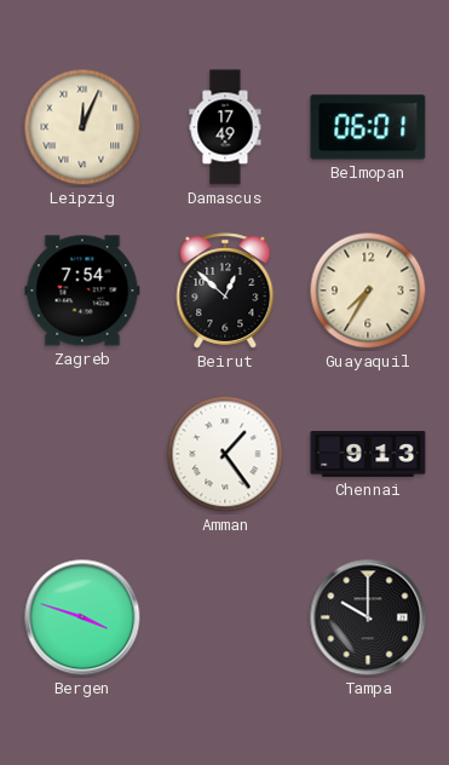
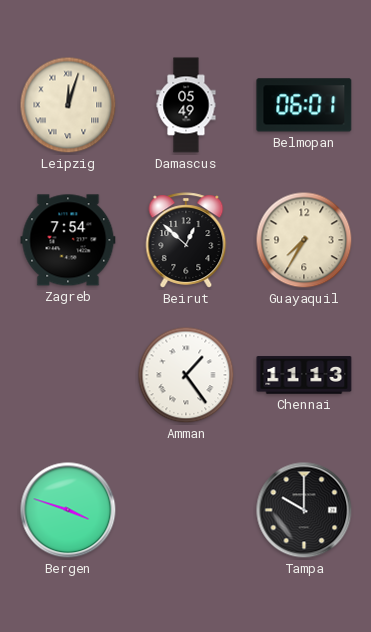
Leipzig: 12:04 -> 12:03 (68, 105)
Damascus: 17:49 -> 05:49 (186, 105)
Chennai: 9:13 -> 11:13 (304, 375)
